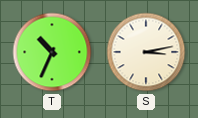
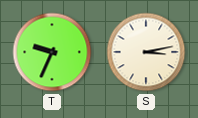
T: 10:34 -> 9:34 (52, 52)
